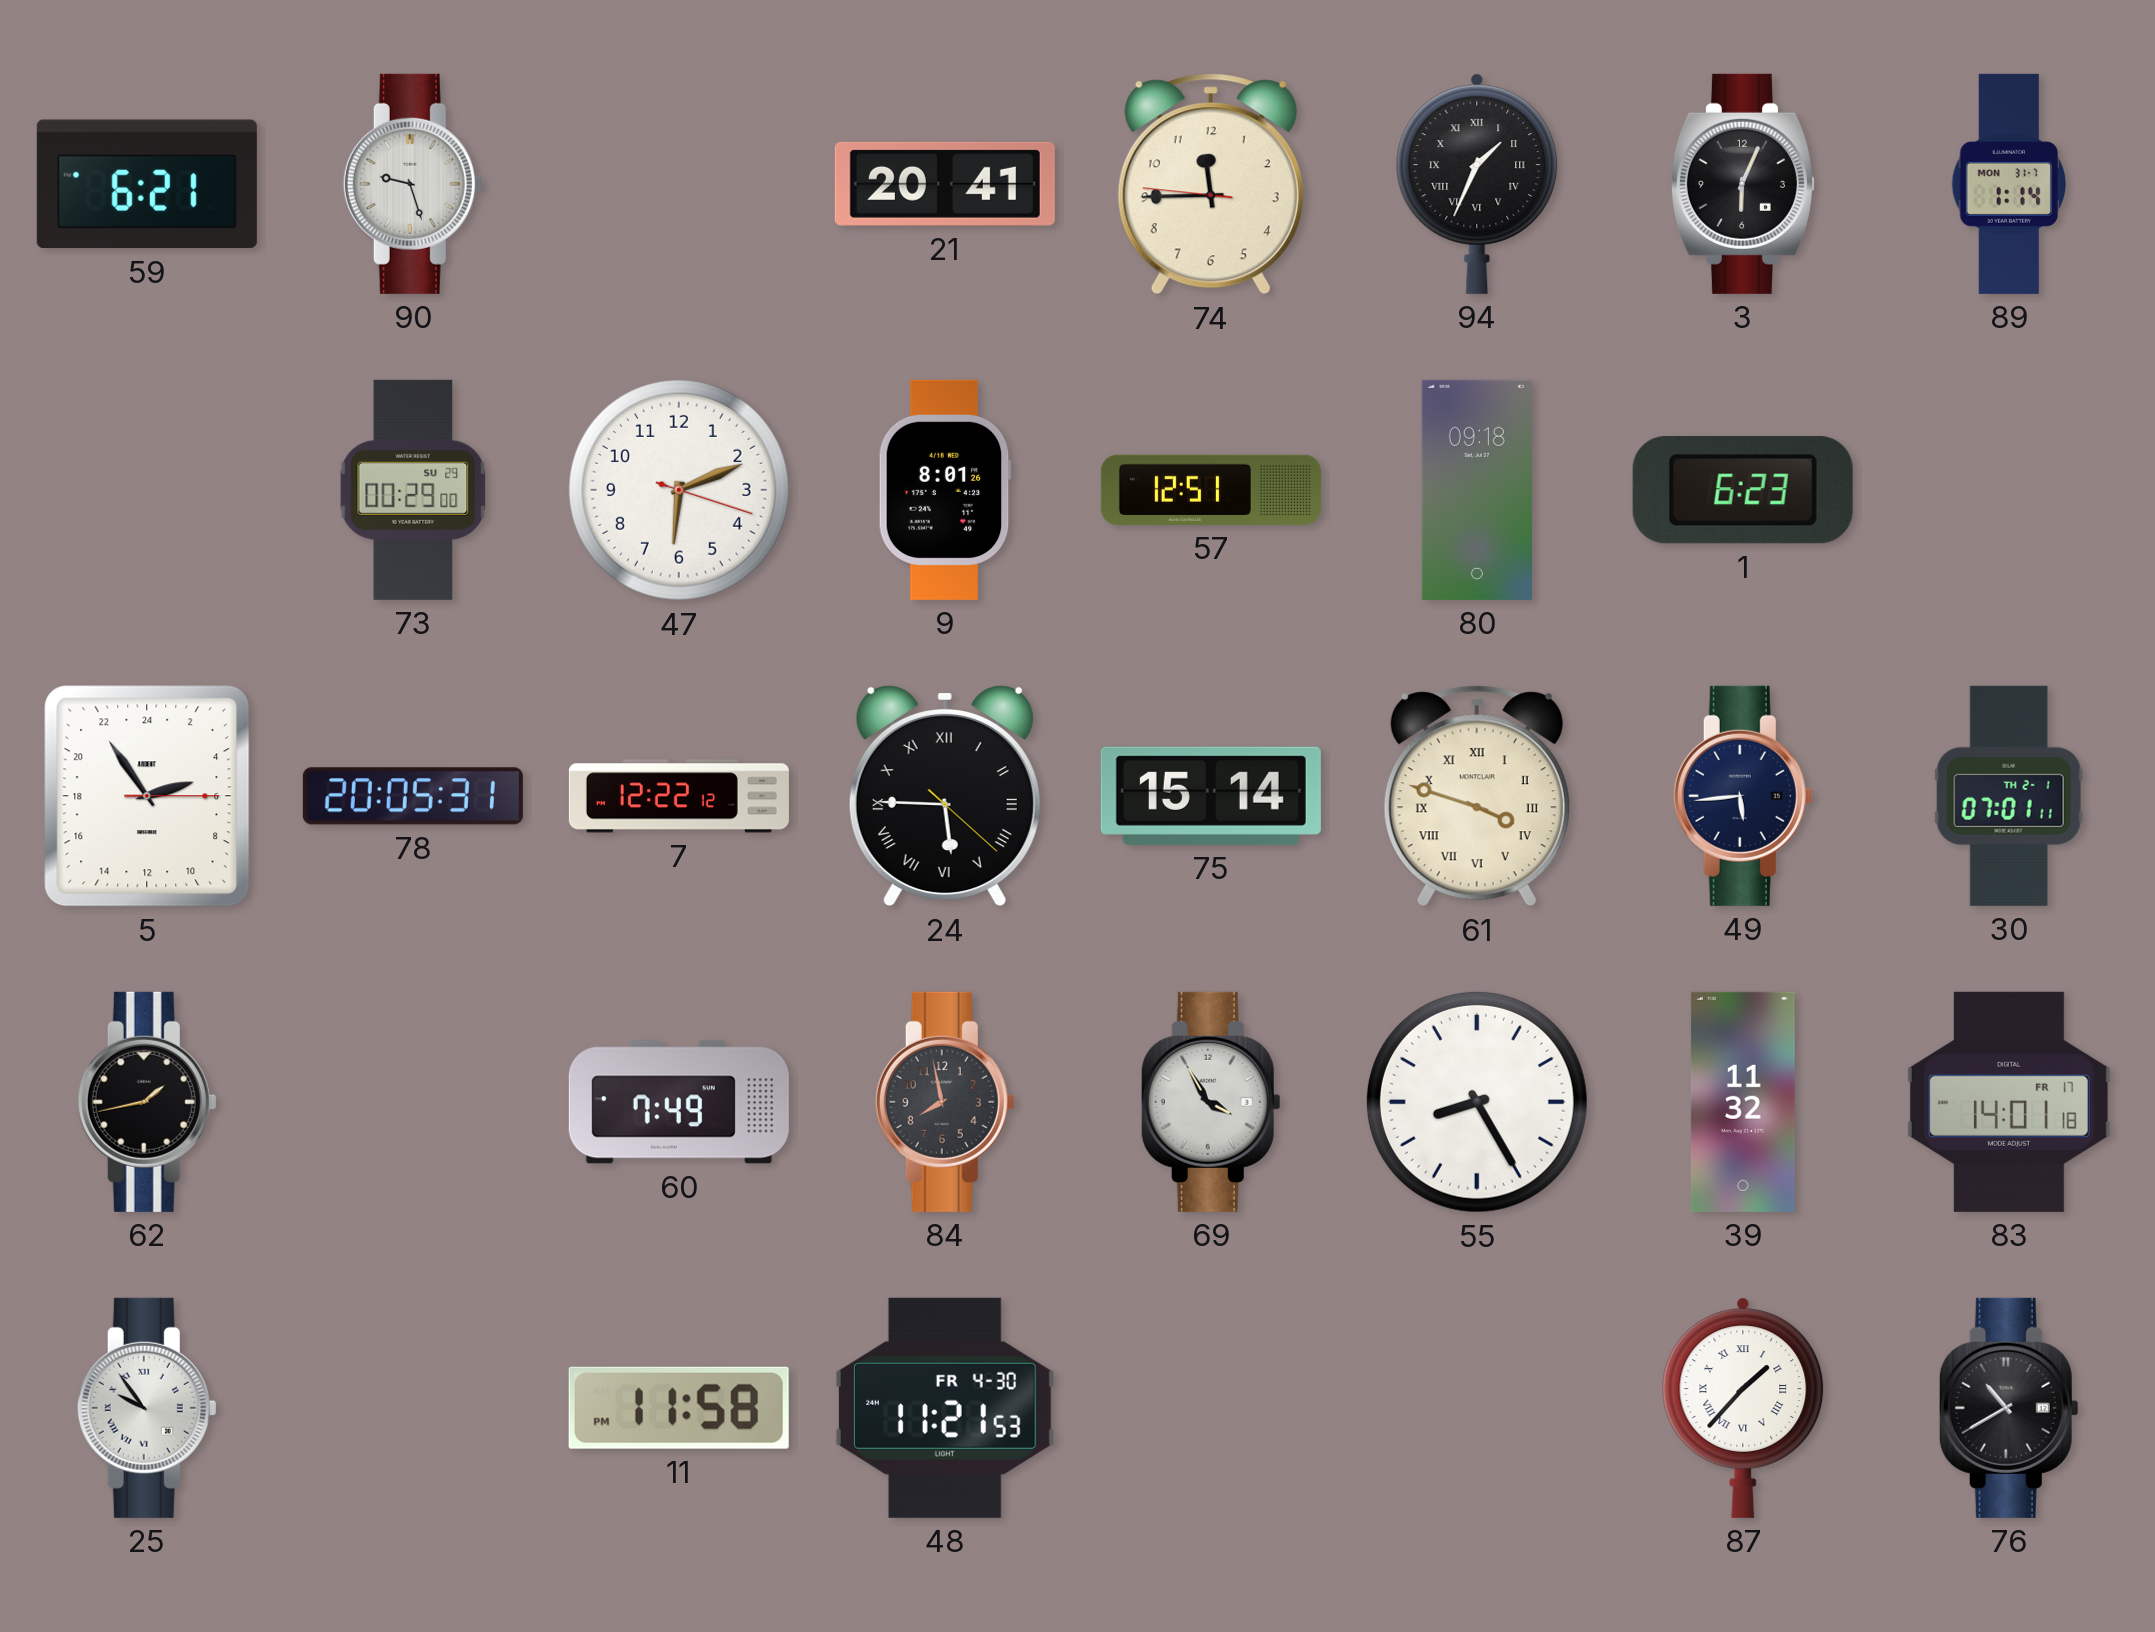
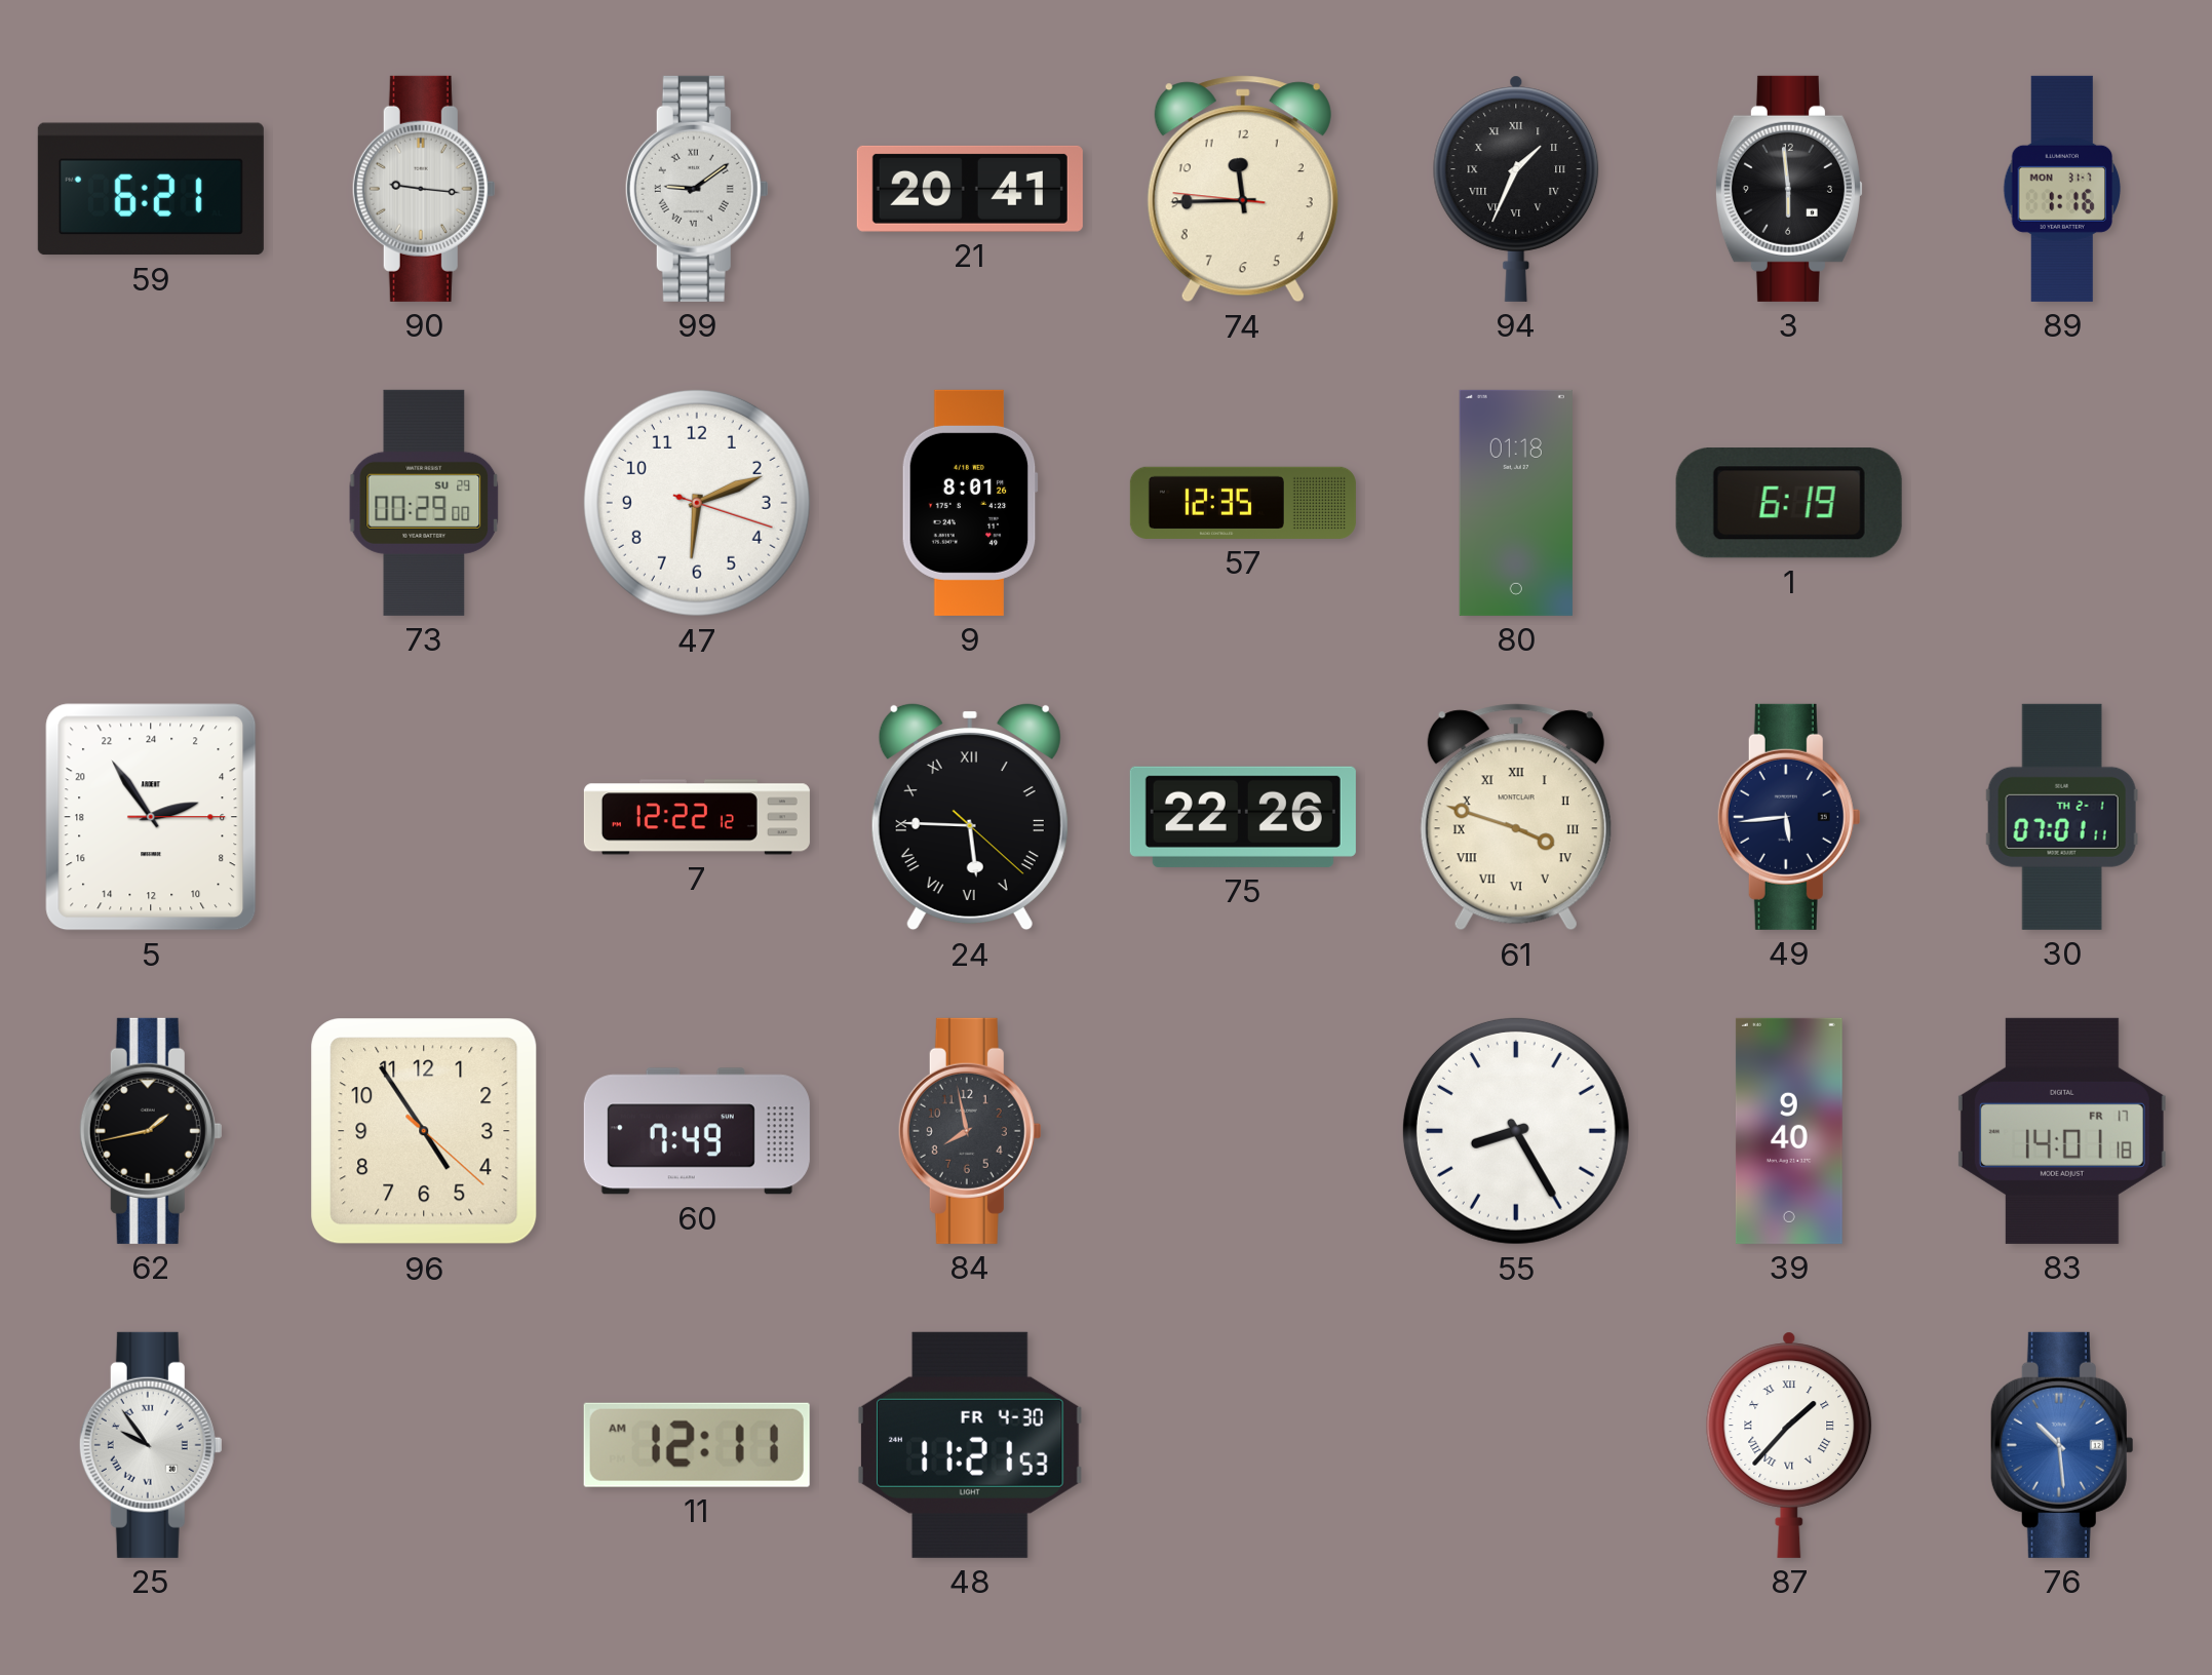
90: 9:27 -> 9:16 (424, 189)
99: none -> 9:09 (697, 189)
3: 6:04 -> 5:59 (1789, 189)
89: 1:14 -> 1:16 (2062, 189)
57: 12:51 -> 12:35 (1243, 503)
80: 09:18 -> 01:18 (1516, 503)
1: 6:23 -> 6:19 (1789, 503)
78: 20:05 -> none (413, 796)
75: 15:14 -> 22:26 (1243, 817)
96: none -> 4:54 (424, 1131)
69: 3:55 -> none (1211, 1102)
39: 11:32 -> 9:40 (1789, 1131)
11: 11:58 -> 12:11 (697, 1445)
76: 10:40 -> 10:29 (2062, 1445)
76 dial: black -> blue (2062, 1445)
